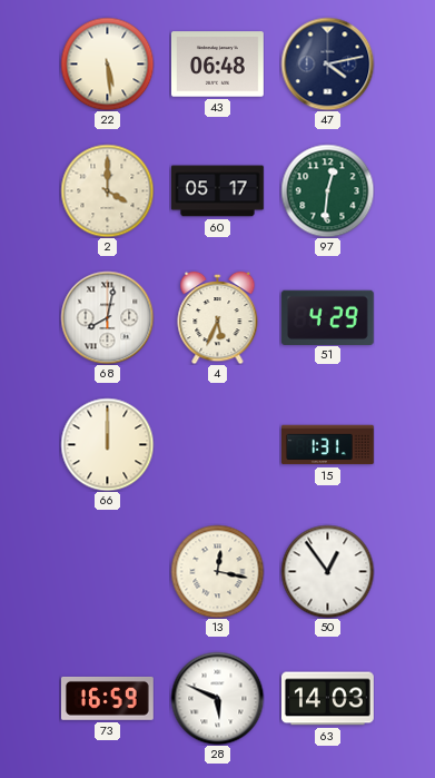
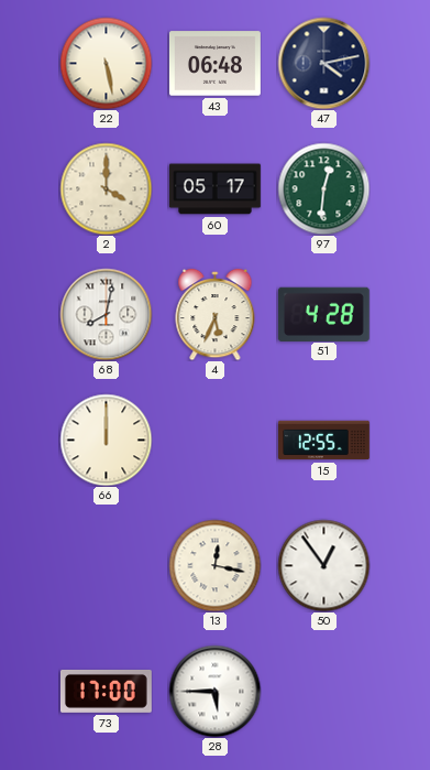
22: 5:29 -> 5:28 (106, 63)
51: 4:29 -> 4:28 (323, 314)
15: 1:31 -> 12:55 (324, 441)
73: 16:59 -> 17:00 (106, 691)
28: 5:49 -> 5:45 (214, 691)
63: 14:03 -> none (328, 699)
